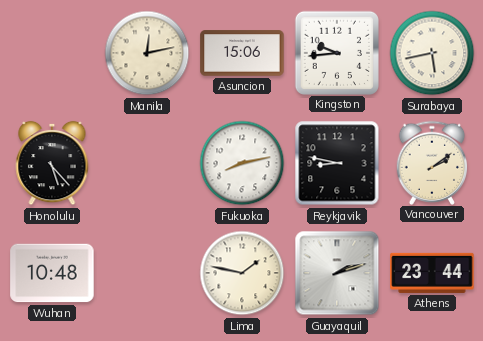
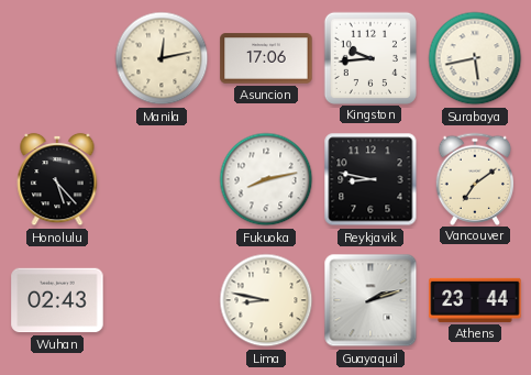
Asuncion: 15:06 -> 17:06 (266, 58)
Vancouver: 2:09 -> 7:09 (475, 178)
Wuhan: 10:48 -> 02:43 (57, 300)
Lima: 1:47 -> 8:47 (266, 300)
